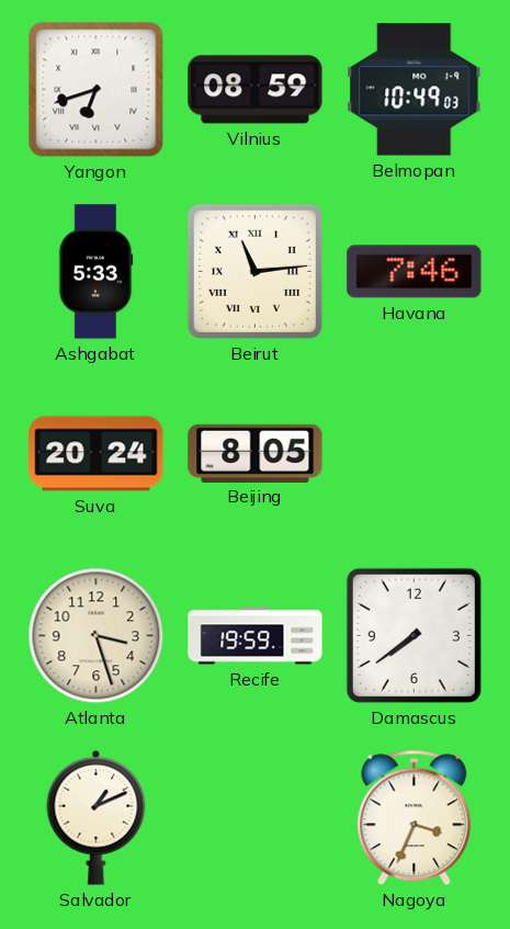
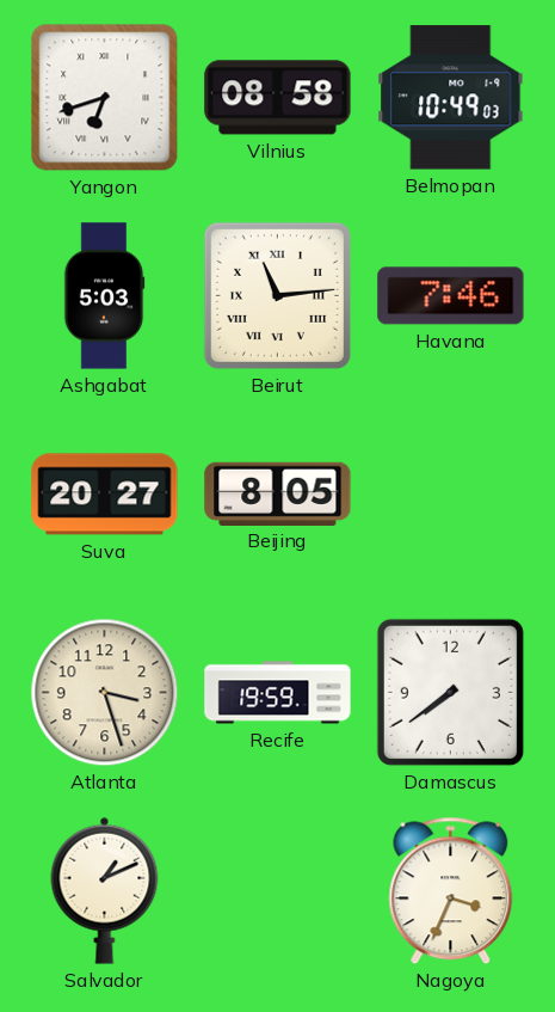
Vilnius: 08:59 -> 08:58 (278, 98)
Ashgabat: 5:33 -> 5:03 (104, 296)
Suva: 20:24 -> 20:27 (105, 495)
